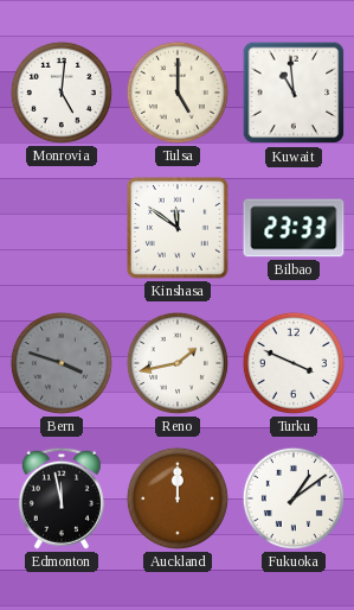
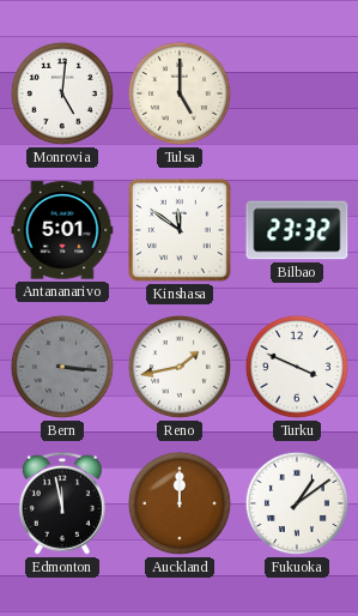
Kuwait: 10:59 -> none (294, 93)
Antananarivo: none -> 5:01 (62, 230)
Bilbao: 23:33 -> 23:32 (297, 230)
Bern: 3:48 -> 3:16 (62, 367)
